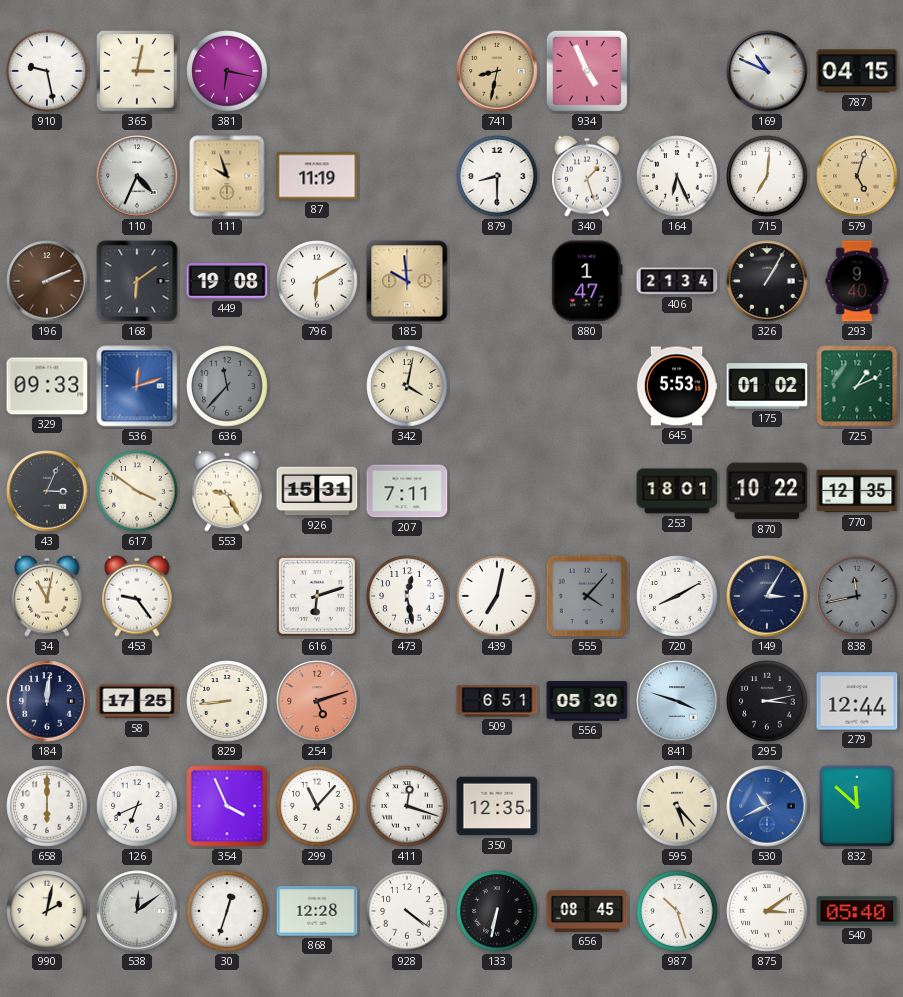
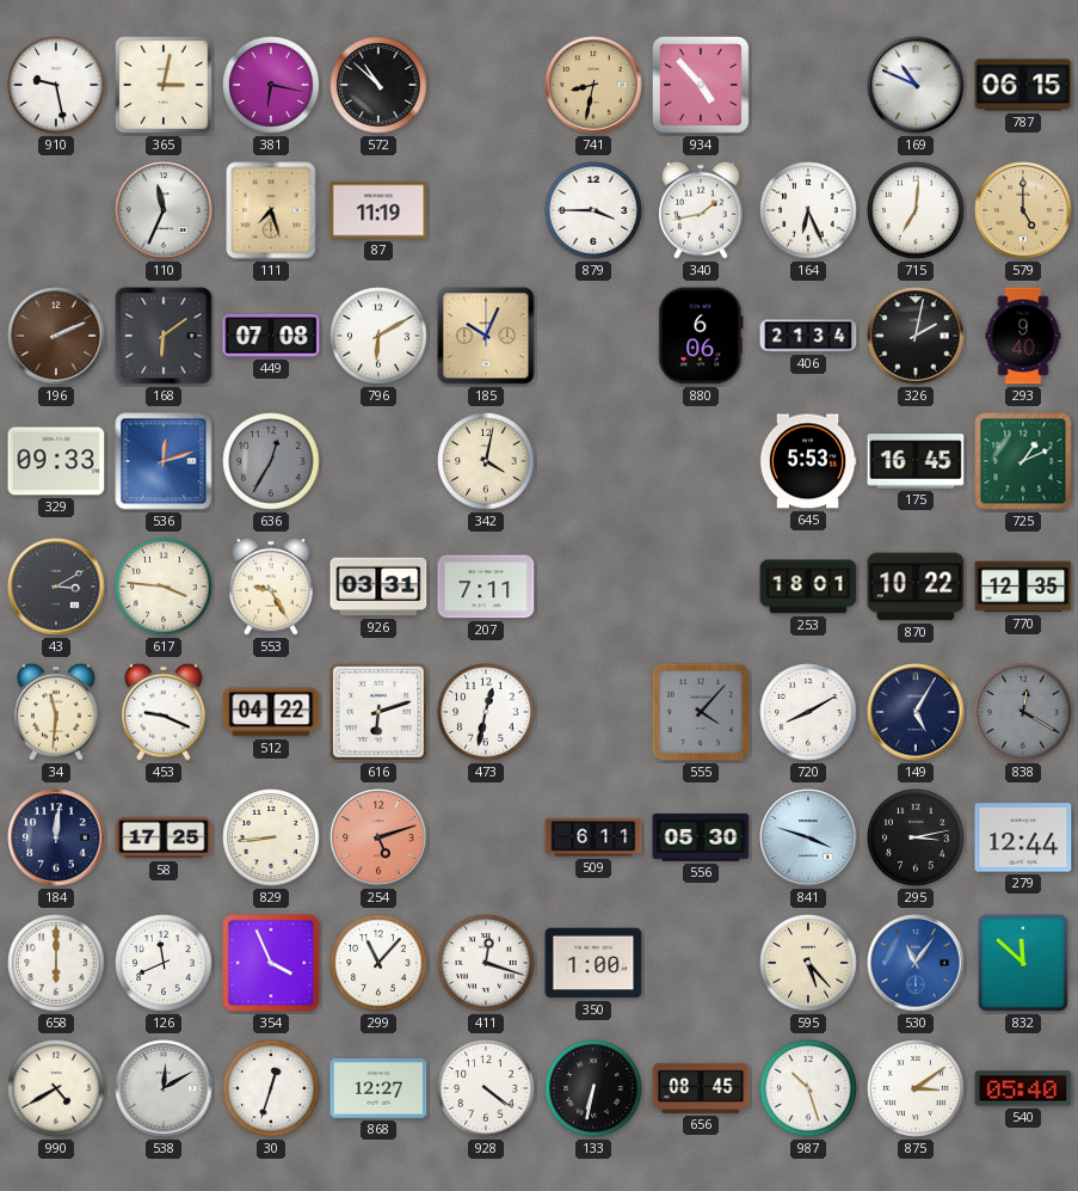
572: none -> 10:52 (378, 85)
934: 4:56 -> 4:53 (701, 85)
787: 04:15 -> 06:15 (1023, 85)
110: 4:34 -> 11:34 (164, 210)
111: 9:57 -> 7:27 (271, 210)
879: 8:30 -> 3:45 (593, 210)
340: 1:27 -> 1:43 (701, 210)
579: 5:03 -> 5:00 (1023, 210)
449: 19:08 -> 07:08 (271, 336)
185: 9:59 -> 10:04 (486, 336)
880: 1:47 -> 6:06 (701, 336)
326: 1:05 -> 2:02 (916, 336)
636: 11:37 -> 12:35 (271, 461)
175: 01:02 -> 16:45 (916, 461)
43: 3:04 -> 3:10 (56, 587)
617: 3:51 -> 3:46 (164, 587)
926: 15:31 -> 03:31 (378, 587)
34: 11:02 -> 11:31 (56, 712)
453: 9:24 -> 9:19 (164, 712)
512: none -> 04:22 (271, 712)
473: 12:28 -> 12:32 (486, 712)
439: 7:02 -> none (497, 596)
149: 3:05 -> 5:05 (916, 712)
838: 11:43 -> 12:20 (1023, 712)
509: 6:51 -> 6:11 (593, 837)
126: 6:41 -> 11:41 (164, 963)
350: 12:35 -> 1:00 (593, 963)
530: 10:41 -> 11:06 (916, 963)
990: 2:02 -> 4:40 (56, 1088)
538: 12:09 -> 12:10 (164, 1088)
868: 12:28 -> 12:27 (378, 1088)
